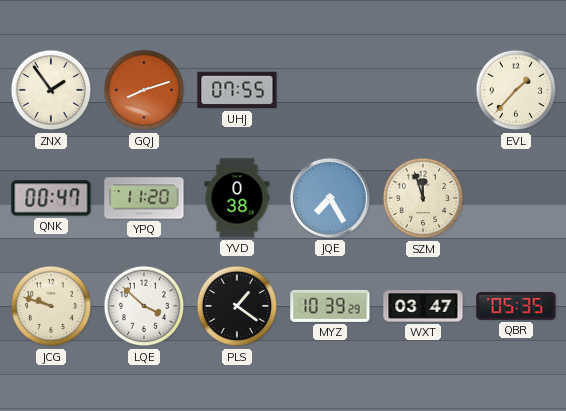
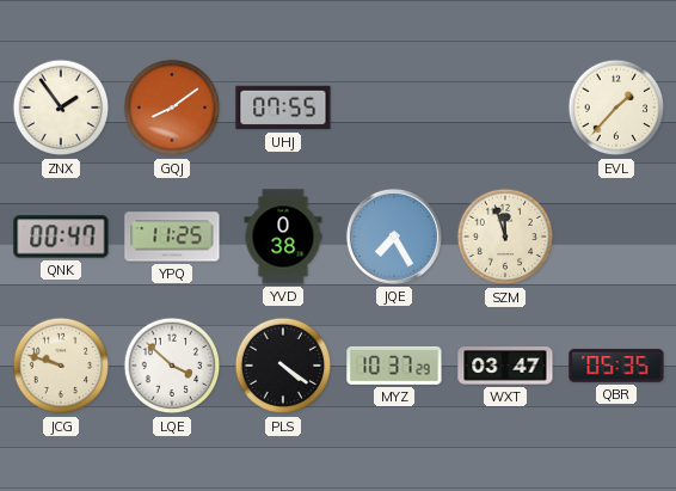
GQJ: 8:12 -> 8:09 (172, 108)
YPQ: 11:20 -> 11:25 (172, 237)
PLS: 1:21 -> 4:21 (283, 366)
MYZ: 10:39 -> 10:37 (394, 366)
